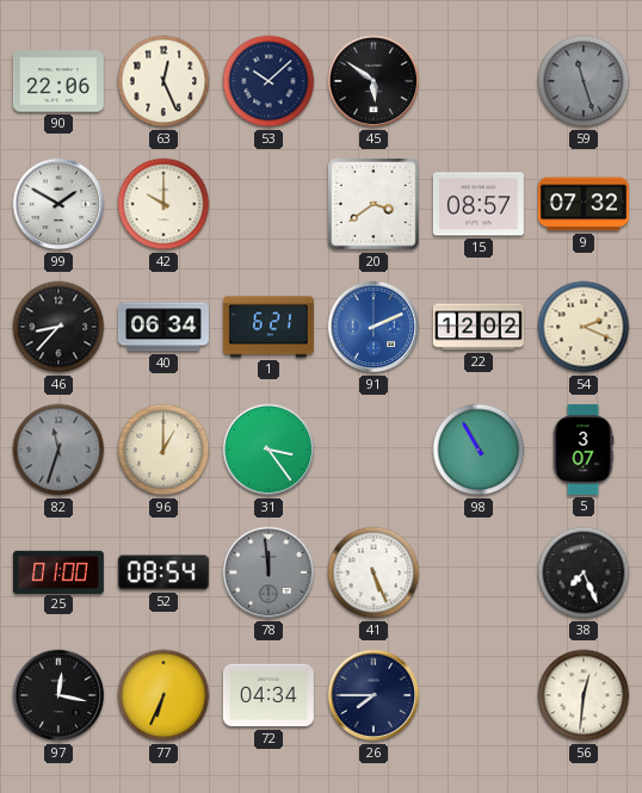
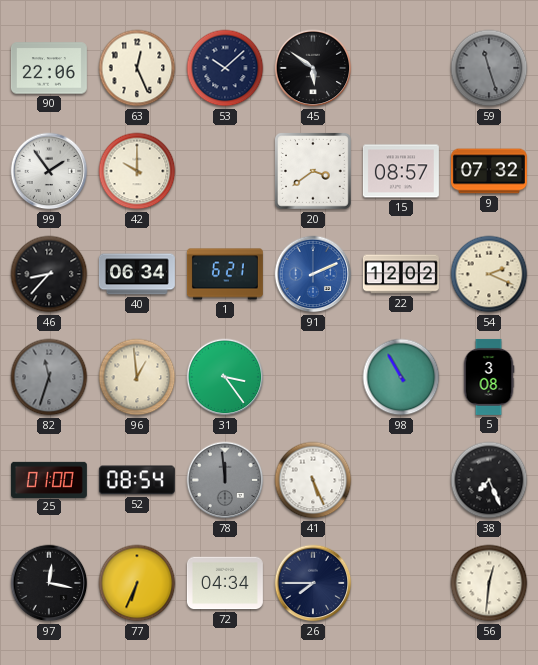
99: 1:50 -> 1:54 (49, 171)
96: 1:00 -> 12:59 (137, 377)
5: 3:07 -> 3:08 (489, 377)
